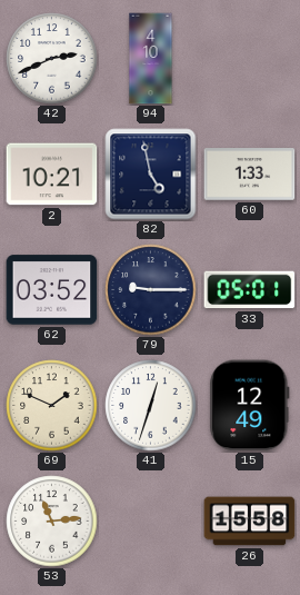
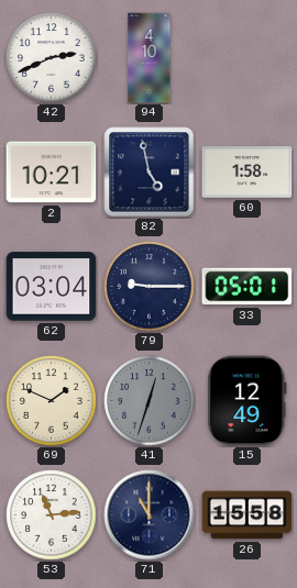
60: 1:33 -> 1:58 (248, 173)
62: 03:52 -> 03:04 (52, 287)
41 dial: white -> grey (150, 401)
71: none -> 11:00 (150, 515)
